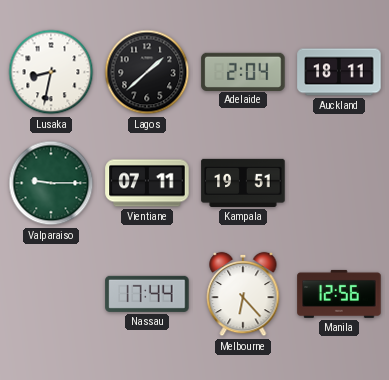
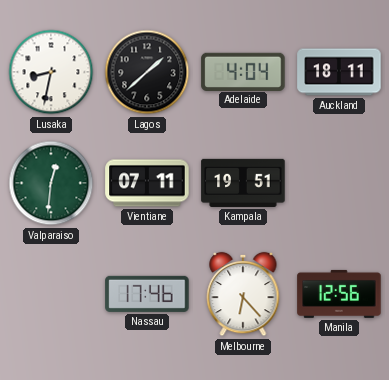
Adelaide: 2:04 -> 4:04 (243, 71)
Valparaiso: 9:15 -> 12:31 (51, 183)
Nassau: 17:44 -> 17:46 (147, 294)
